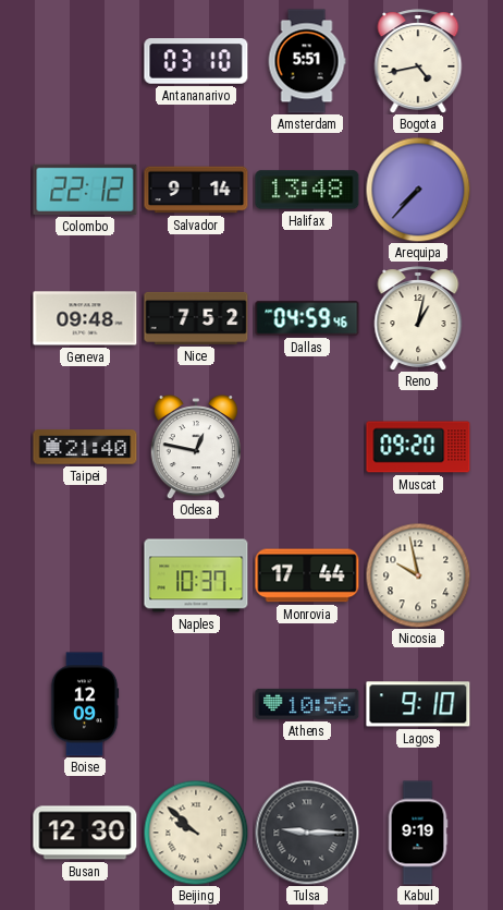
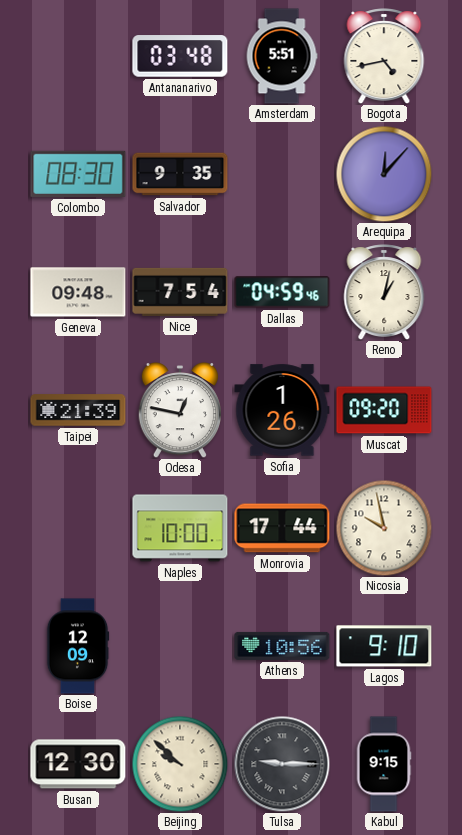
Antananarivo: 03:10 -> 03:48 (180, 56)
Colombo: 22:12 -> 08:30 (78, 174)
Salvador: 9:14 -> 9:35 (180, 174)
Halifax: 13:48 -> none (307, 190)
Arequipa: 7:37 -> 12:07 (384, 174)
Nice: 7:52 -> 7:54 (180, 292)
Taipei: 21:40 -> 21:39 (78, 410)
Sofia: none -> 1:26 (282, 410)
Naples: 10:37 -> 10:00 (180, 528)
Kabul: 9:19 -> 9:15 (384, 764)
